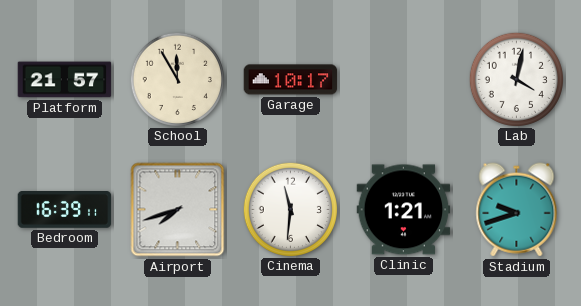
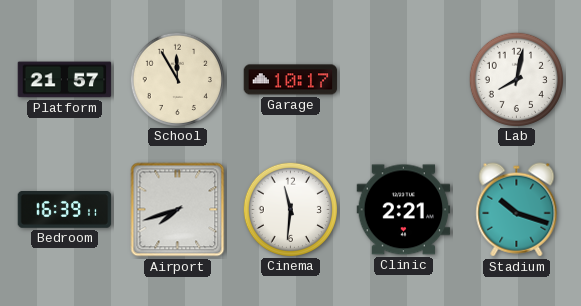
Lab: 4:02 -> 8:02 (516, 79)
Clinic: 1:21 -> 2:21 (404, 210)
Stadium: 9:42 -> 10:18 (517, 210)
